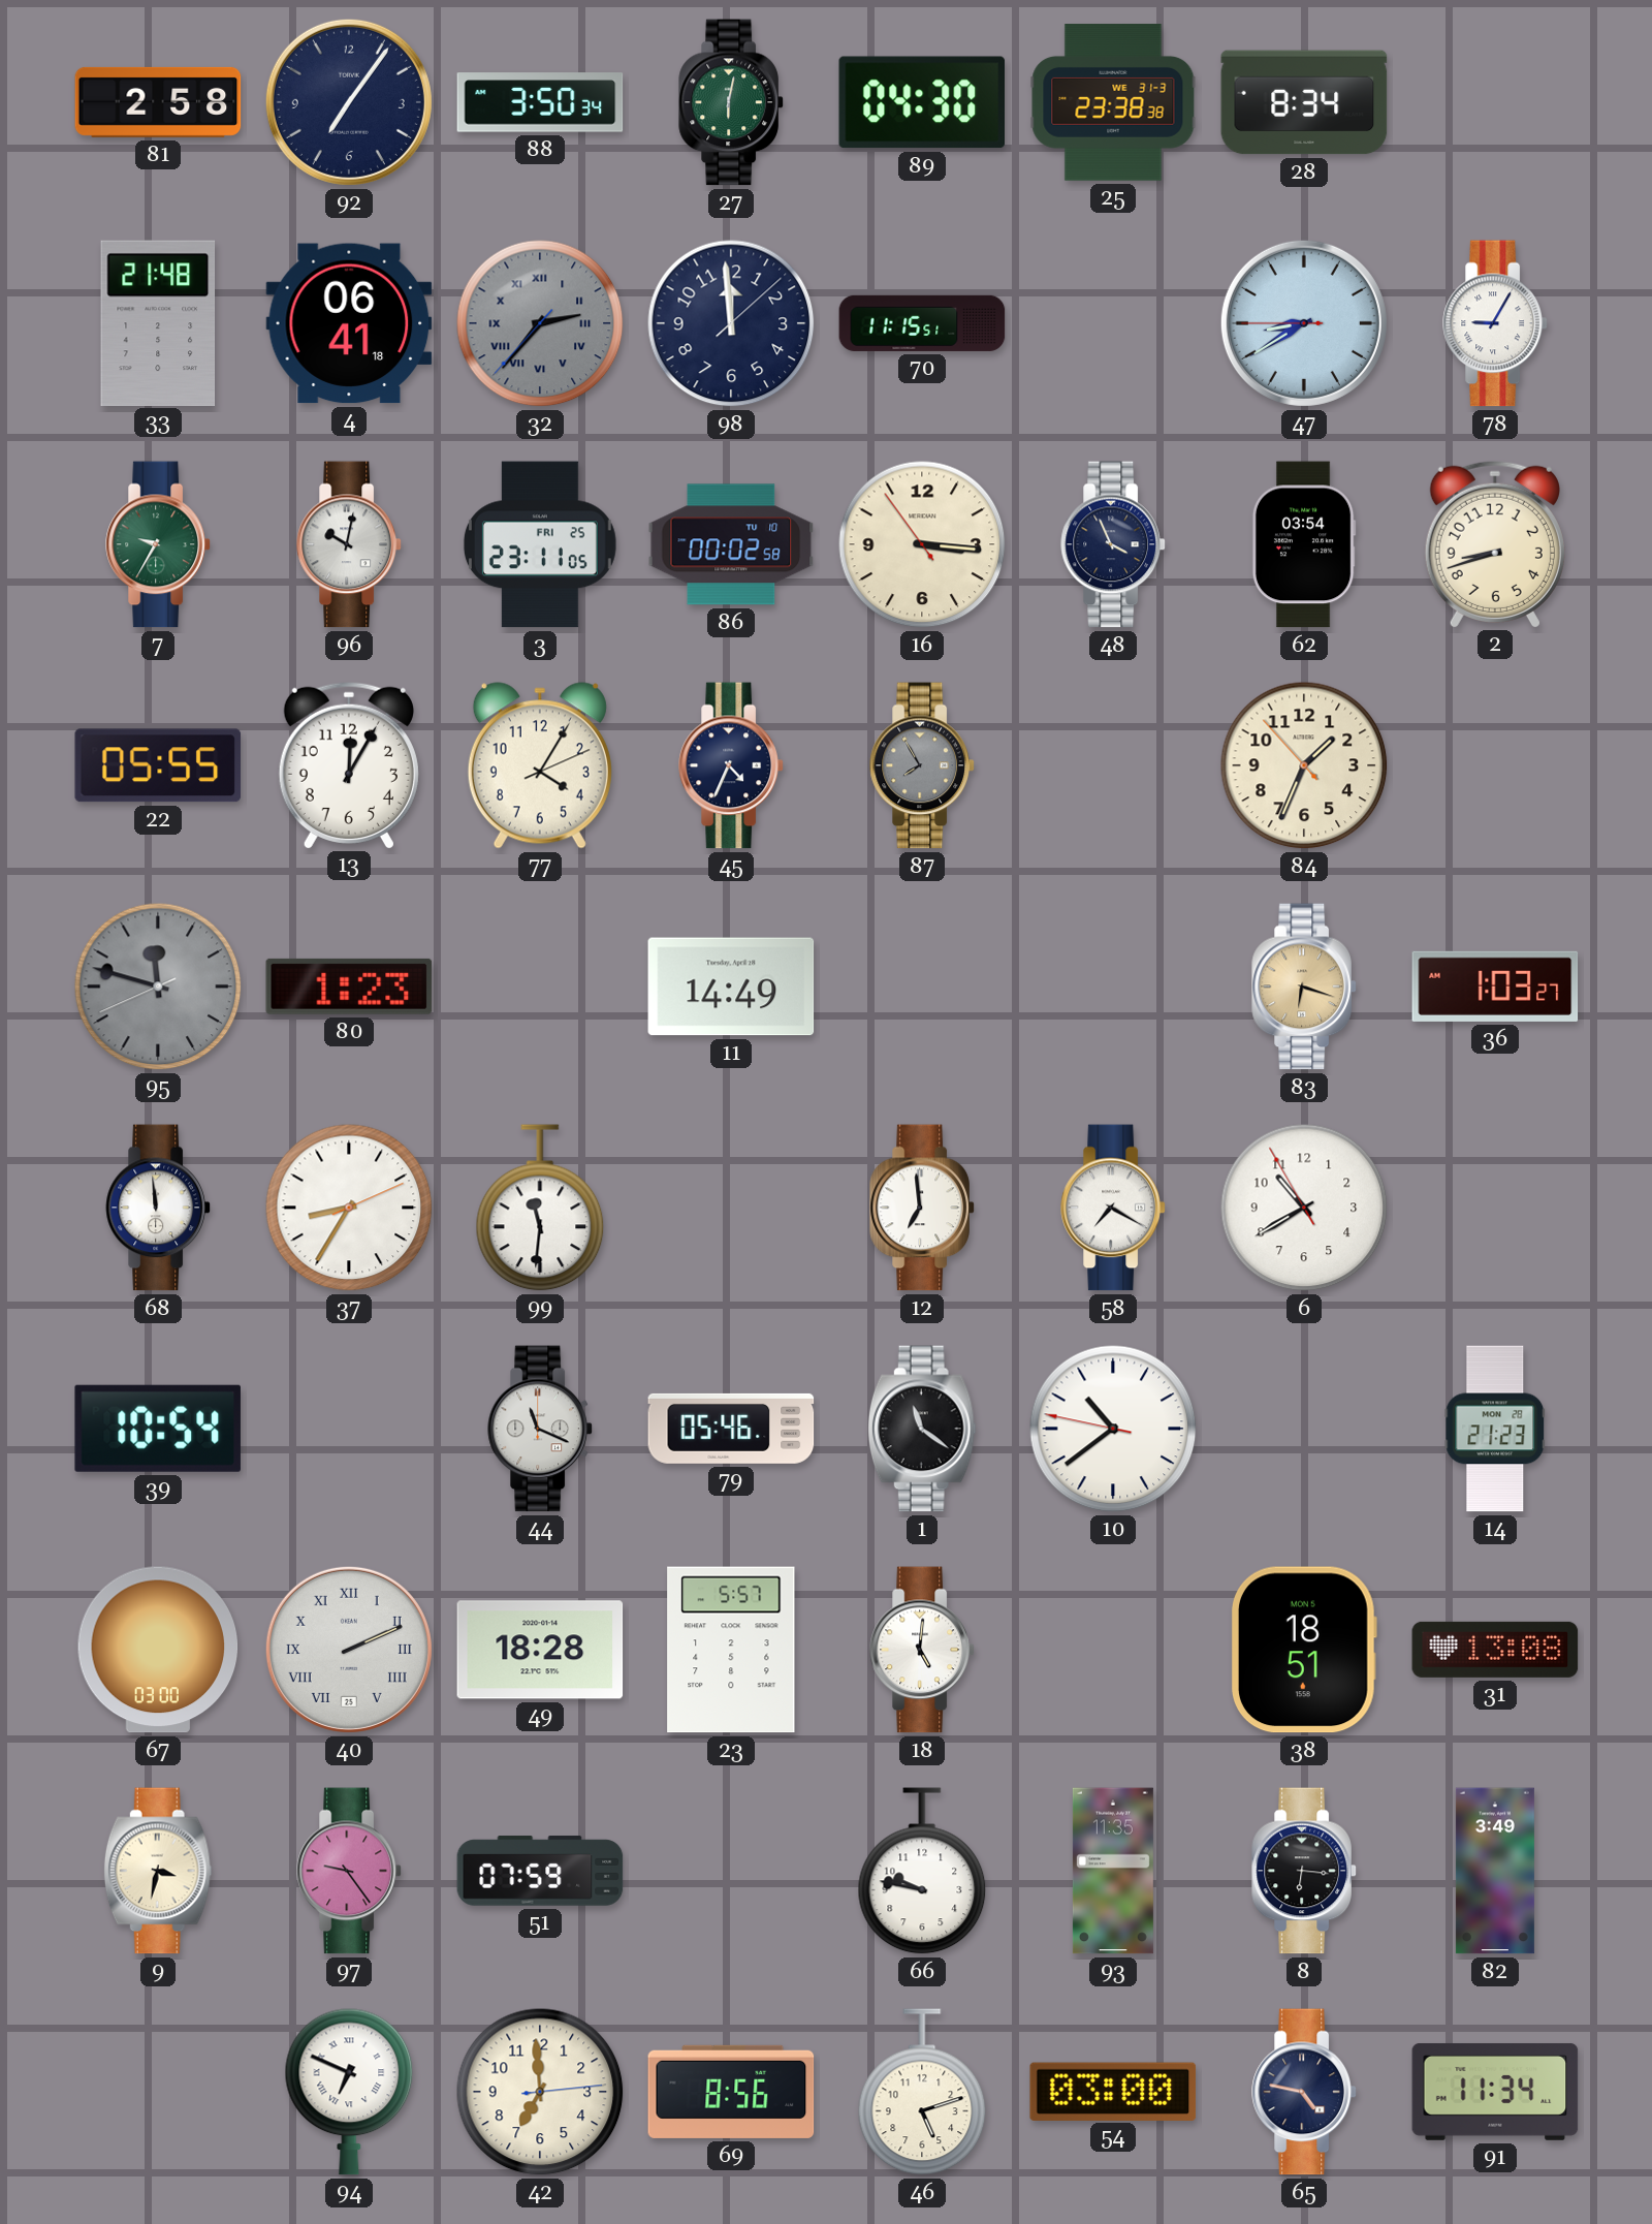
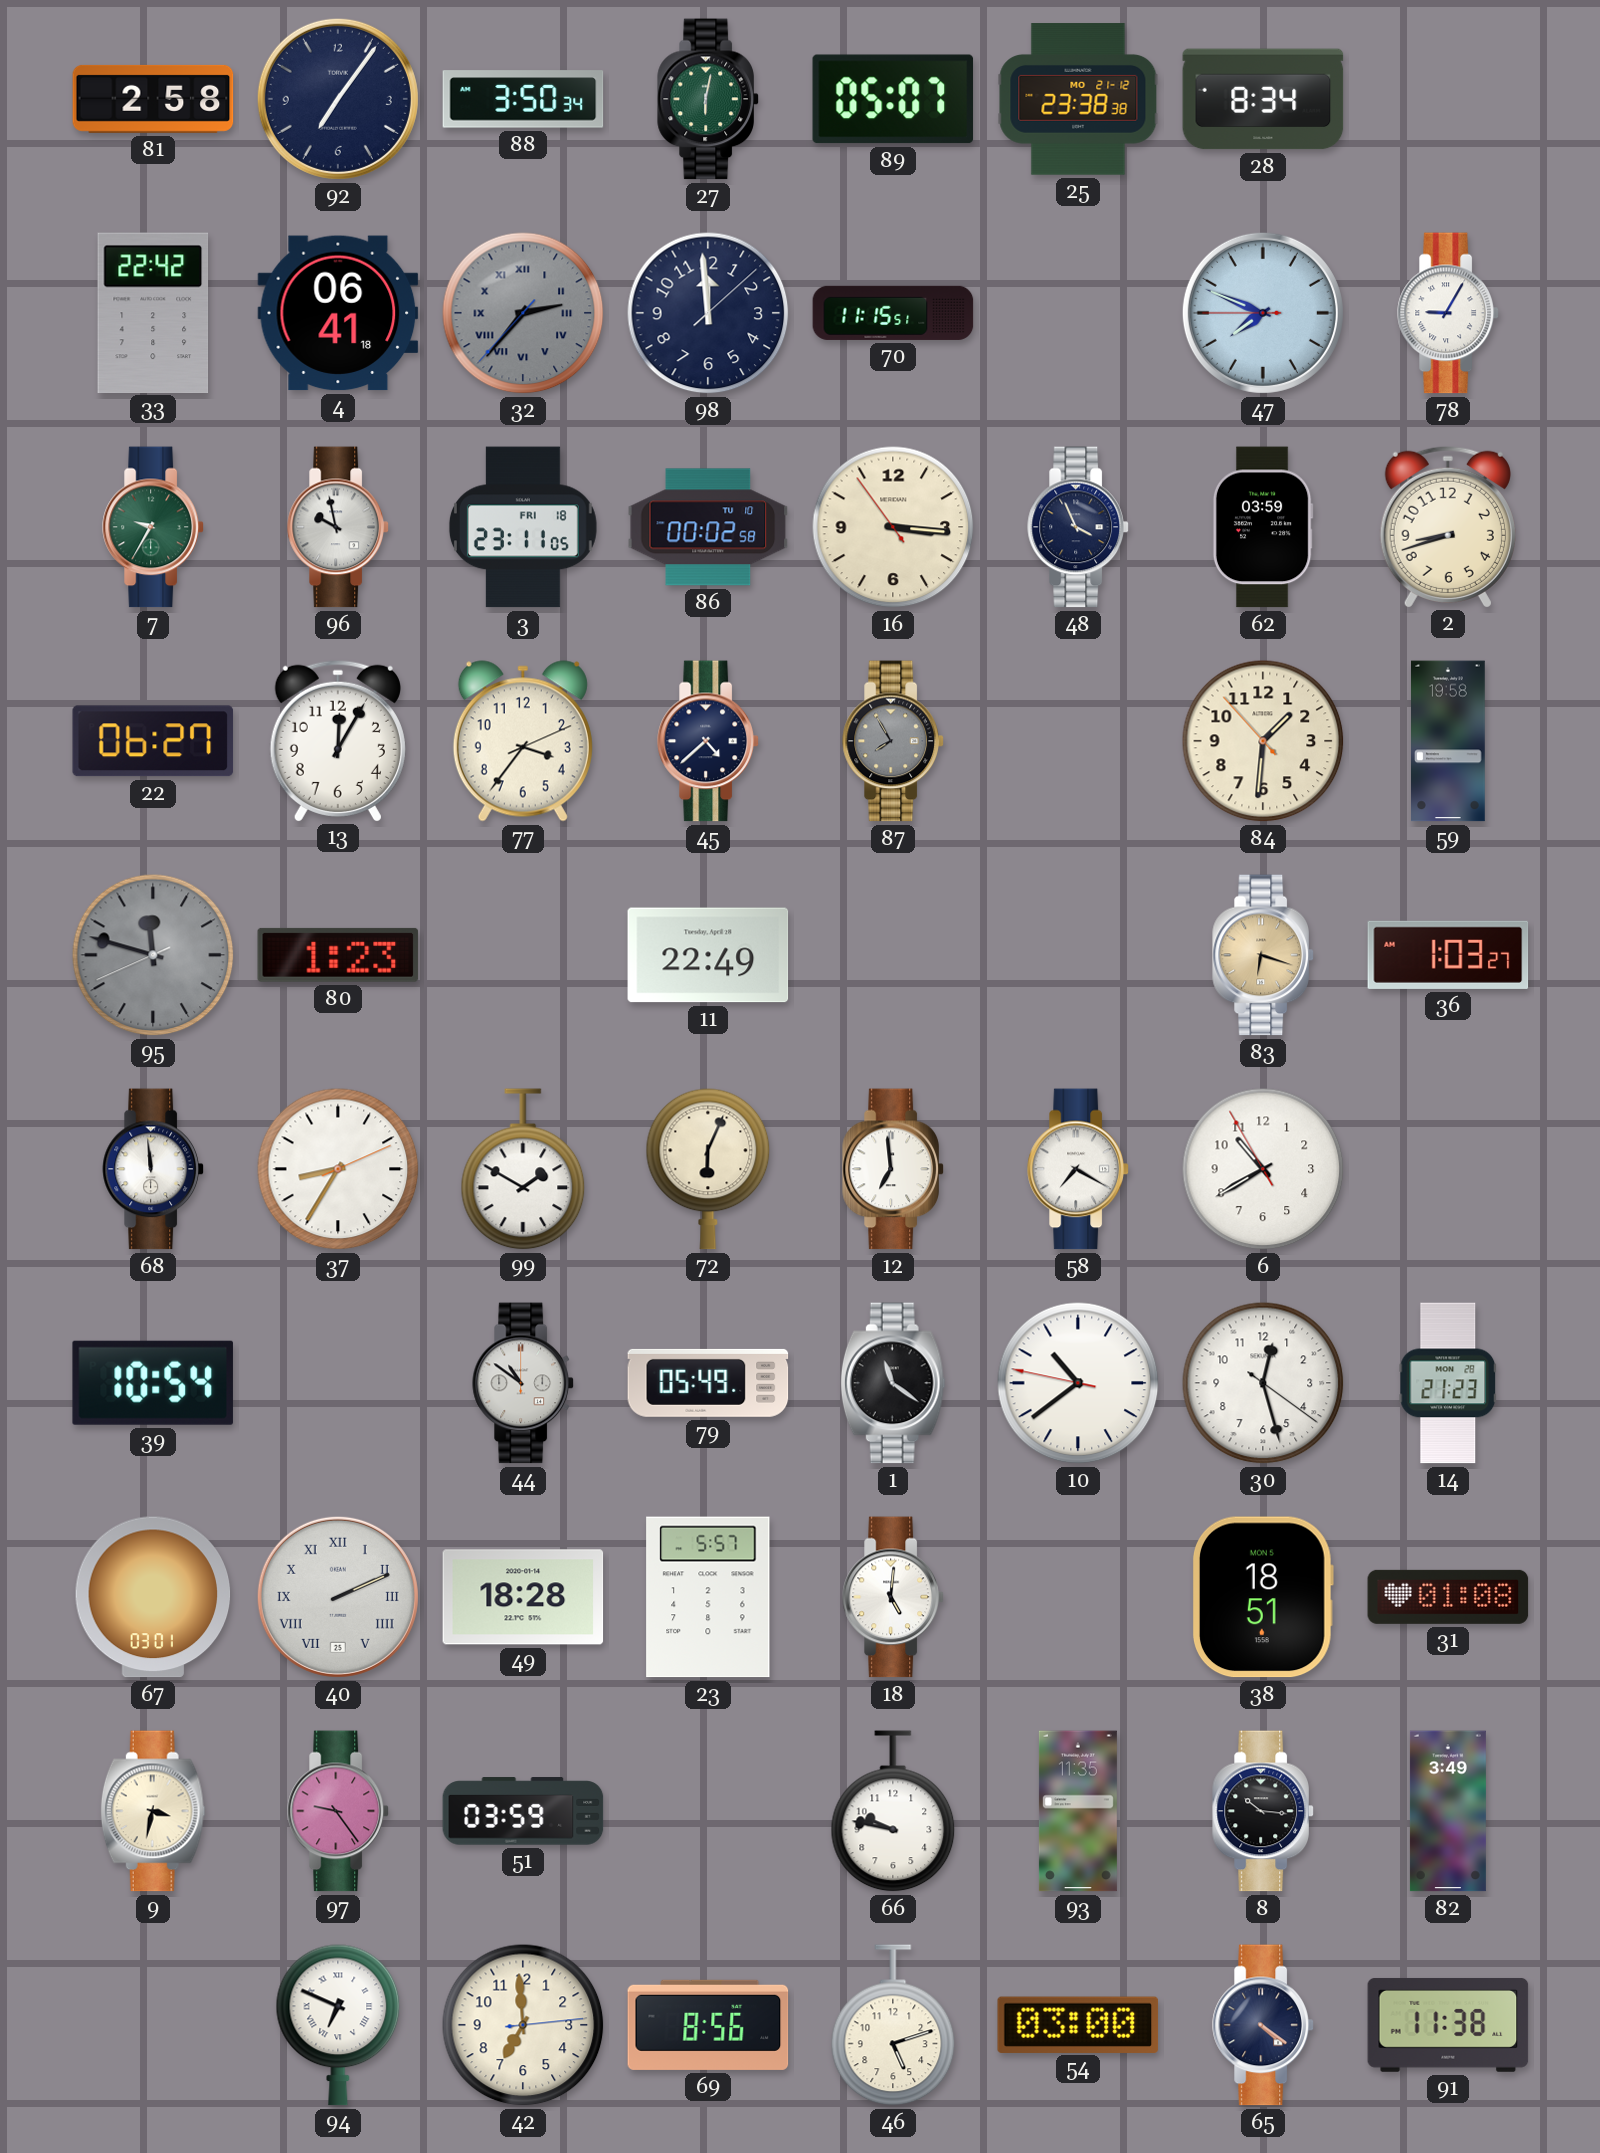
89: 04:30 -> 05:07 (893, 99)
25 date: WE 31-3 -> MO 21-12 (1078, 99)
33: 21:48 -> 22:42 (153, 312)
47: 8:39 -> 7:48 (1263, 313)
96: 10:02 -> 9:58 (338, 527)
3 date: FRI 25 -> FRI 18 (523, 527)
62: 03:54 -> 03:59 (1263, 527)
22: 05:55 -> 06:27 (153, 741)
77: 4:05 -> 3:36 (523, 741)
45: 4:34 -> 4:38 (708, 741)
84: 1:33 -> 1:30 (1263, 741)
59: none -> 19:58 (1449, 741)
11: 14:49 -> 22:49 (708, 955)
99: 11:31 -> 1:50 (523, 1169)
72: none -> 6:04 (708, 1169)
44: 11:19 -> 10:51 (523, 1383)
79: 05:46 -> 05:49 (708, 1383)
30: none -> 12:27 (1263, 1383)
67: 03:00 -> 03:01 (153, 1597)
31: 13:08 -> 01:08 (1448, 1597)
51: 07:59 -> 03:59 (523, 1811)
8: 6:16 -> 10:16 (1263, 1811)
65: 4:47 -> 4:21 (1263, 2025)
91: 11:34 -> 11:38 (1448, 2025)
